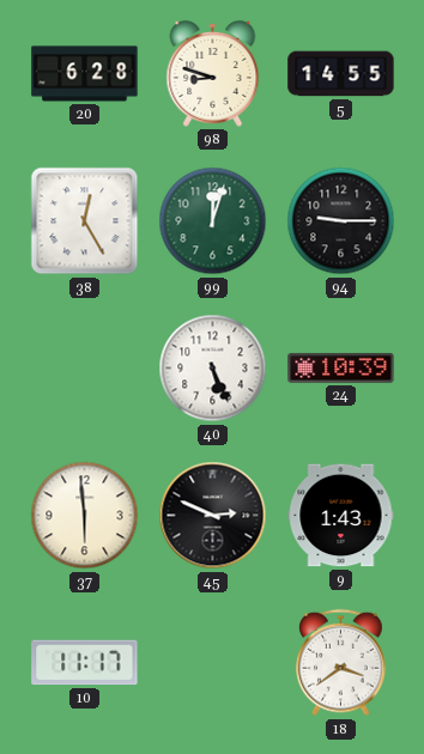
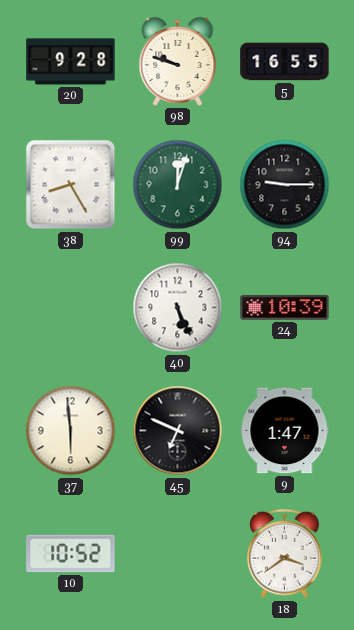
20: 6:28 -> 9:28 (71, 62)
98: 8:48 -> 9:48 (178, 61)
5: 14:55 -> 16:55 (285, 62)
38: 12:25 -> 8:25 (71, 185)
45: 2:49 -> 6:49 (178, 431)
9: 1:43 -> 1:47 (285, 431)
10: 11:17 -> 10:52 (71, 554)
